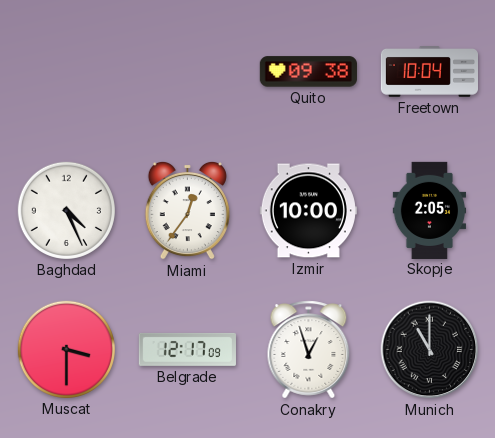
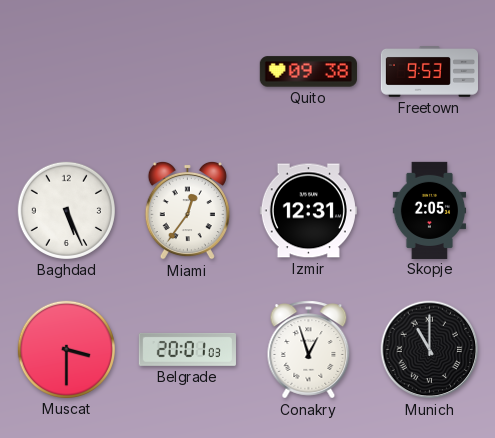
Freetown: 10:04 -> 9:53 (429, 72)
Baghdad: 4:26 -> 5:26 (66, 210)
Izmir: 10:00 -> 12:31 (308, 211)
Belgrade: 12:17 -> 20:01 (187, 349)
